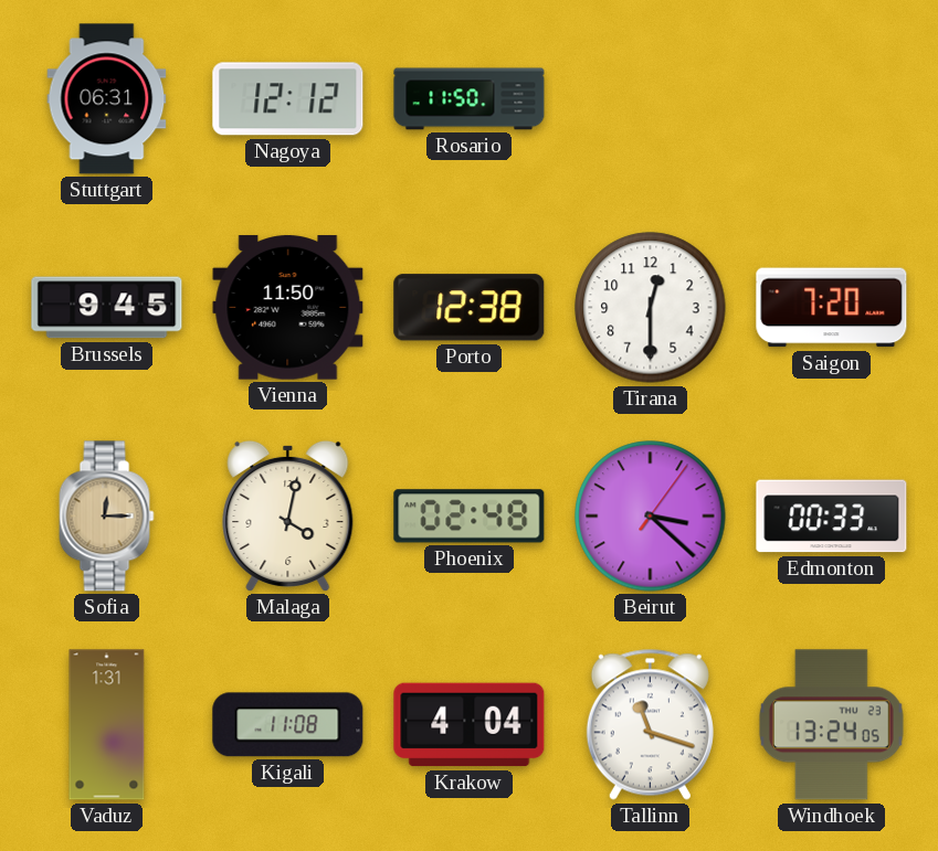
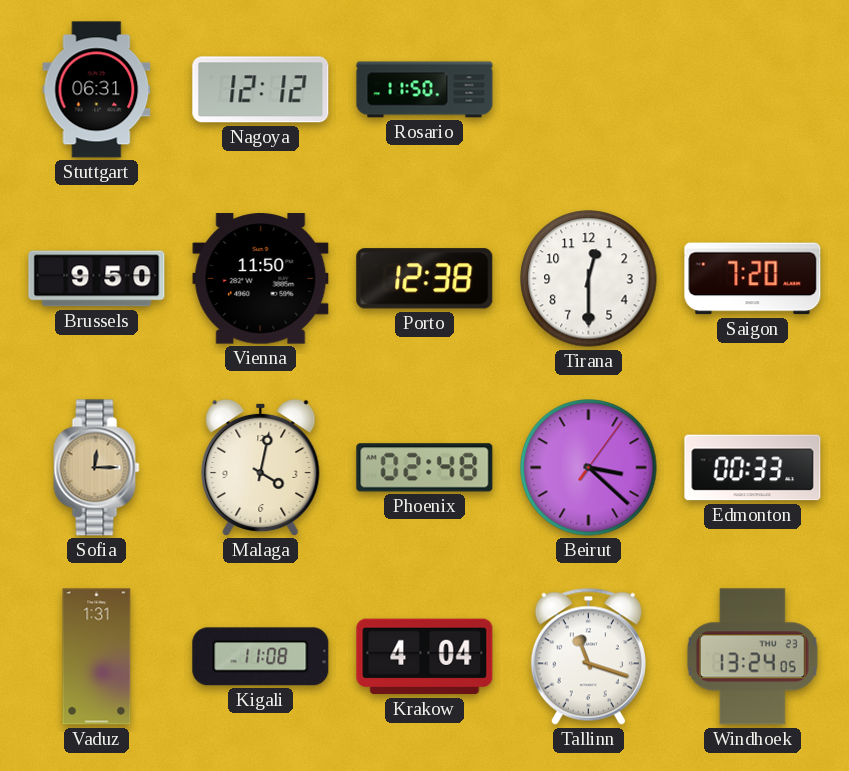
Brussels: 9:45 -> 9:50 (97, 279)
